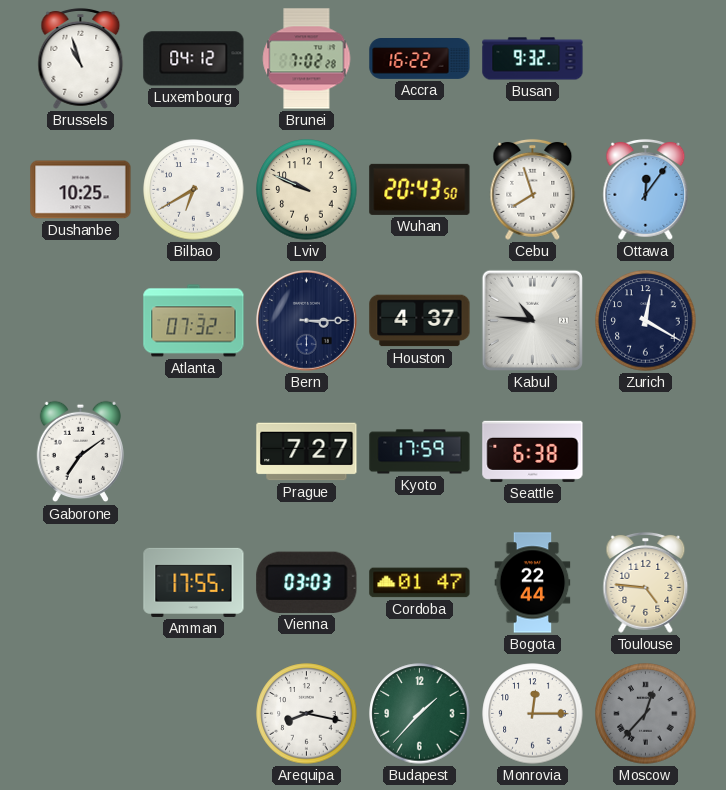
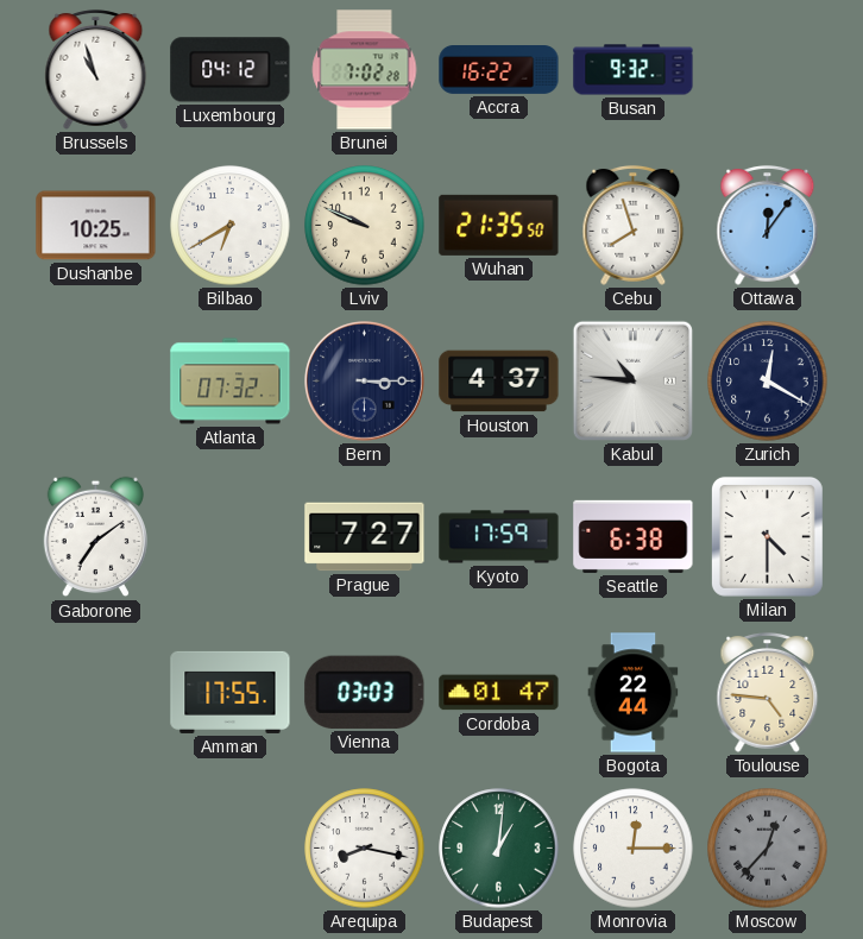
Wuhan: 20:43 -> 21:35 (499, 225)
Milan: none -> 4:30 (767, 536)
Budapest: 1:37 -> 1:01 (499, 849)
